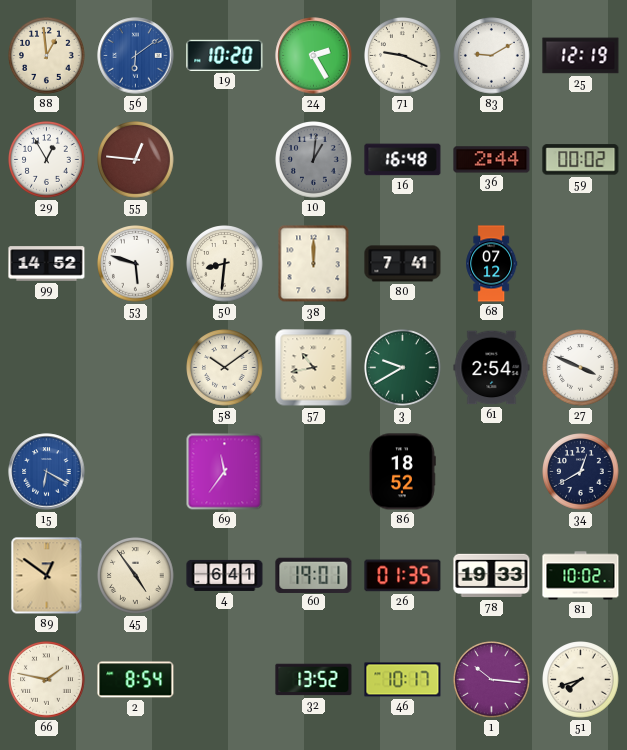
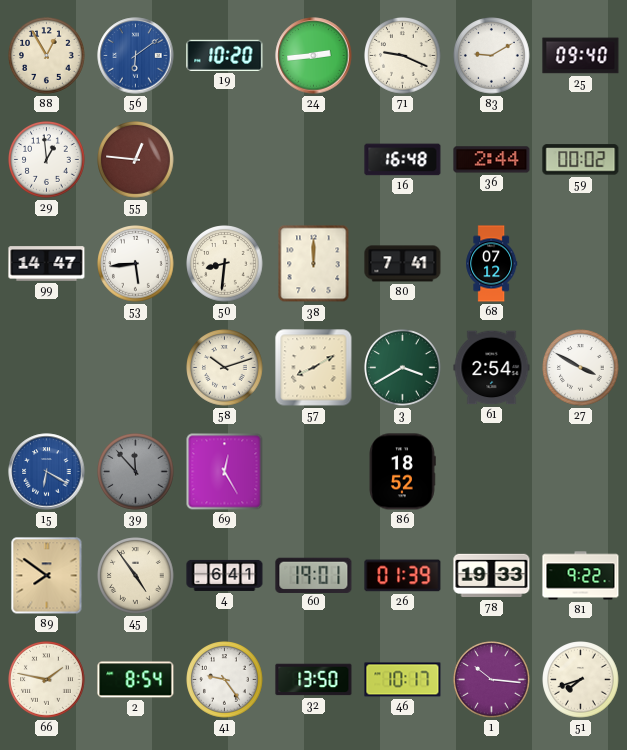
88: 12:59 -> 12:55 (47, 56)
24: 2:25 -> 2:44 (314, 56)
25: 12:19 -> 09:40 (581, 56)
29: 12:55 -> 12:59 (47, 160)
10: 1:01 -> none (314, 160)
99: 14:52 -> 14:47 (47, 264)
53: 5:48 -> 5:44 (136, 264)
58: 10:09 -> 10:12 (225, 368)
57: 10:43 -> 8:10 (314, 368)
3: 9:40 -> 3:40 (403, 368)
27: 3:49 -> 3:50 (581, 368)
39: none -> 11:53 (136, 472)
69: 11:36 -> 12:25 (225, 472)
34: 12:40 -> none (581, 472)
89: 12:51 -> 7:51 (47, 576)
26: 01:35 -> 01:39 (403, 576)
81: 10:02 -> 9:22 (581, 576)
41: none -> 9:24 (225, 680)
32: 13:52 -> 13:50 (314, 680)
